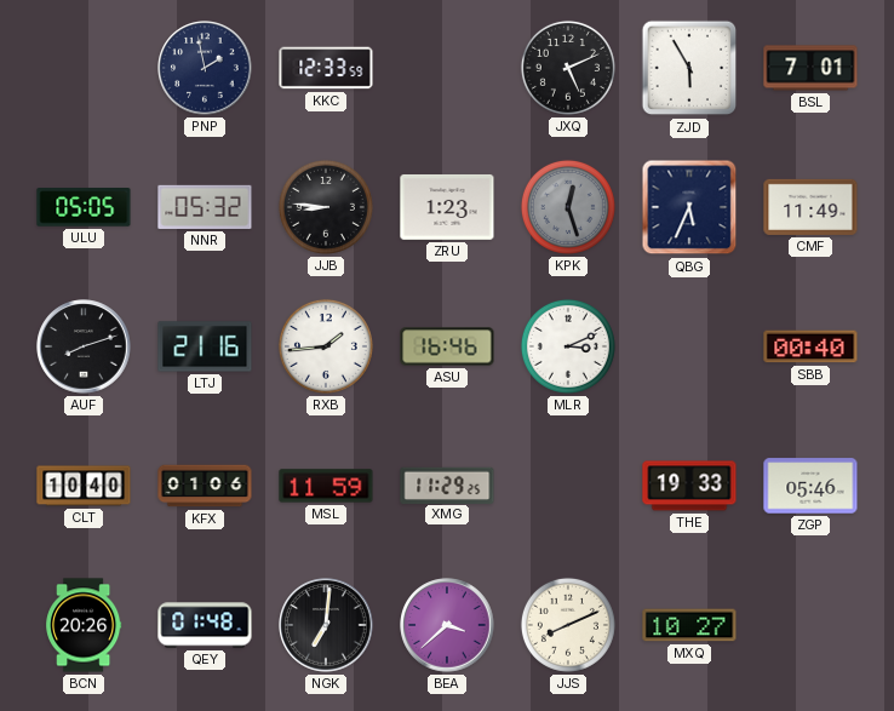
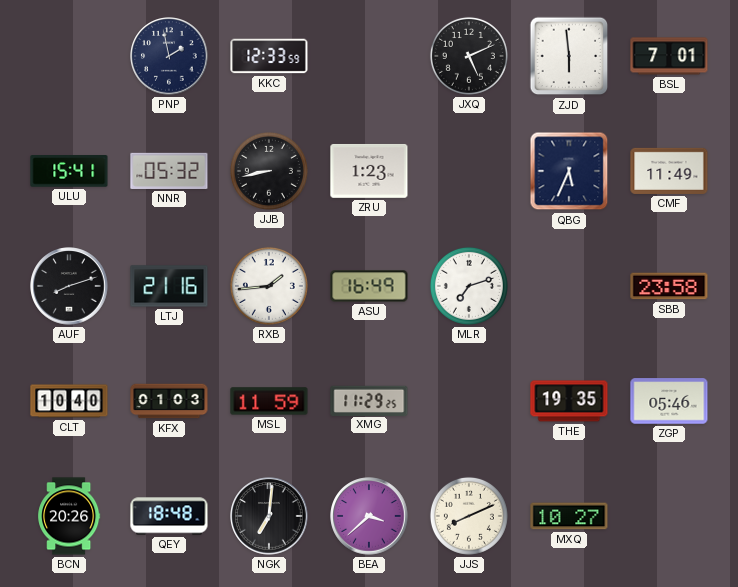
ZJD: 5:55 -> 5:59 (569, 56)
ULU: 05:05 -> 15:41 (69, 171)
JJB: 8:46 -> 8:43 (269, 171)
KPK: 12:27 -> none (568, 207)
ASU: 16:46 -> 16:49 (369, 286)
MLR: 3:11 -> 7:12 (469, 286)
SBB: 00:40 -> 23:58 (669, 286)
KFX: 01:06 -> 01:03 (169, 401)
THE: 19:33 -> 19:35 (569, 401)
QEY: 01:48 -> 18:48 (169, 516)
